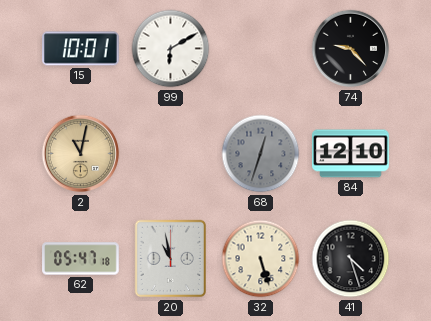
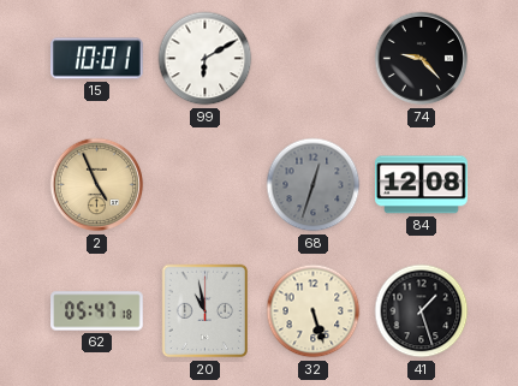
2: 11:02 -> 4:56 (97, 185)
84: 12:10 -> 12:08 (422, 185)
41: 4:27 -> 1:27 (422, 311)
